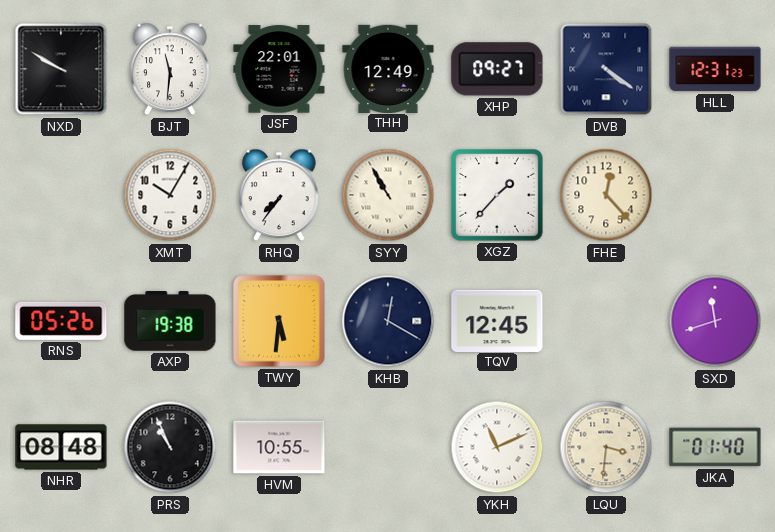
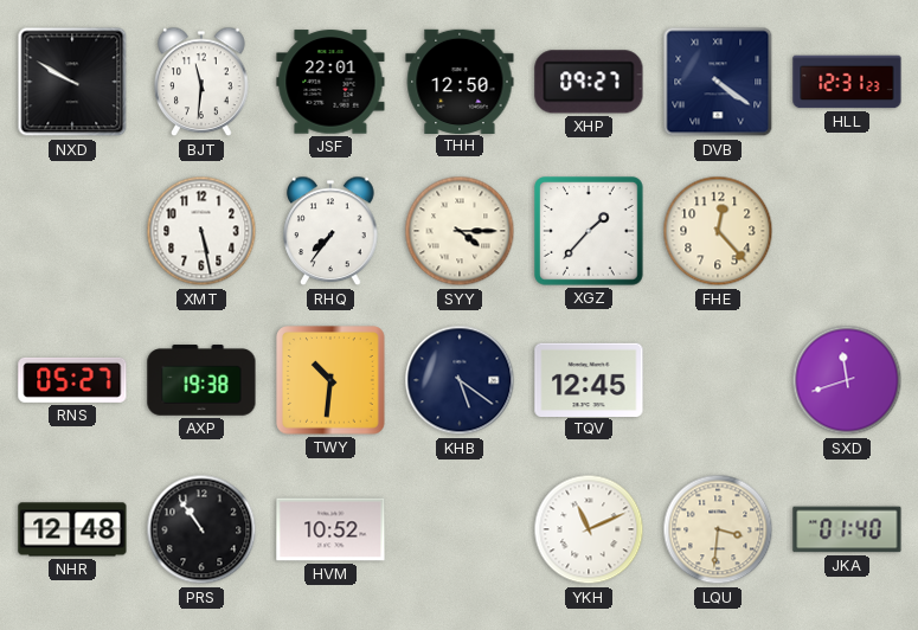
THH: 12:49 -> 12:50 (460, 81)
XMT: 10:05 -> 5:28 (201, 231)
SYY: 10:55 -> 4:15 (460, 231)
RNS: 05:26 -> 05:27 (72, 380)
TWY: 5:31 -> 10:31 (330, 380)
KHB: 12:20 -> 5:21 (460, 380)
NHR: 08:48 -> 12:48 (72, 529)
PRS: 10:56 -> 10:54 (201, 529)
HVM: 10:55 -> 10:52 (330, 529)
